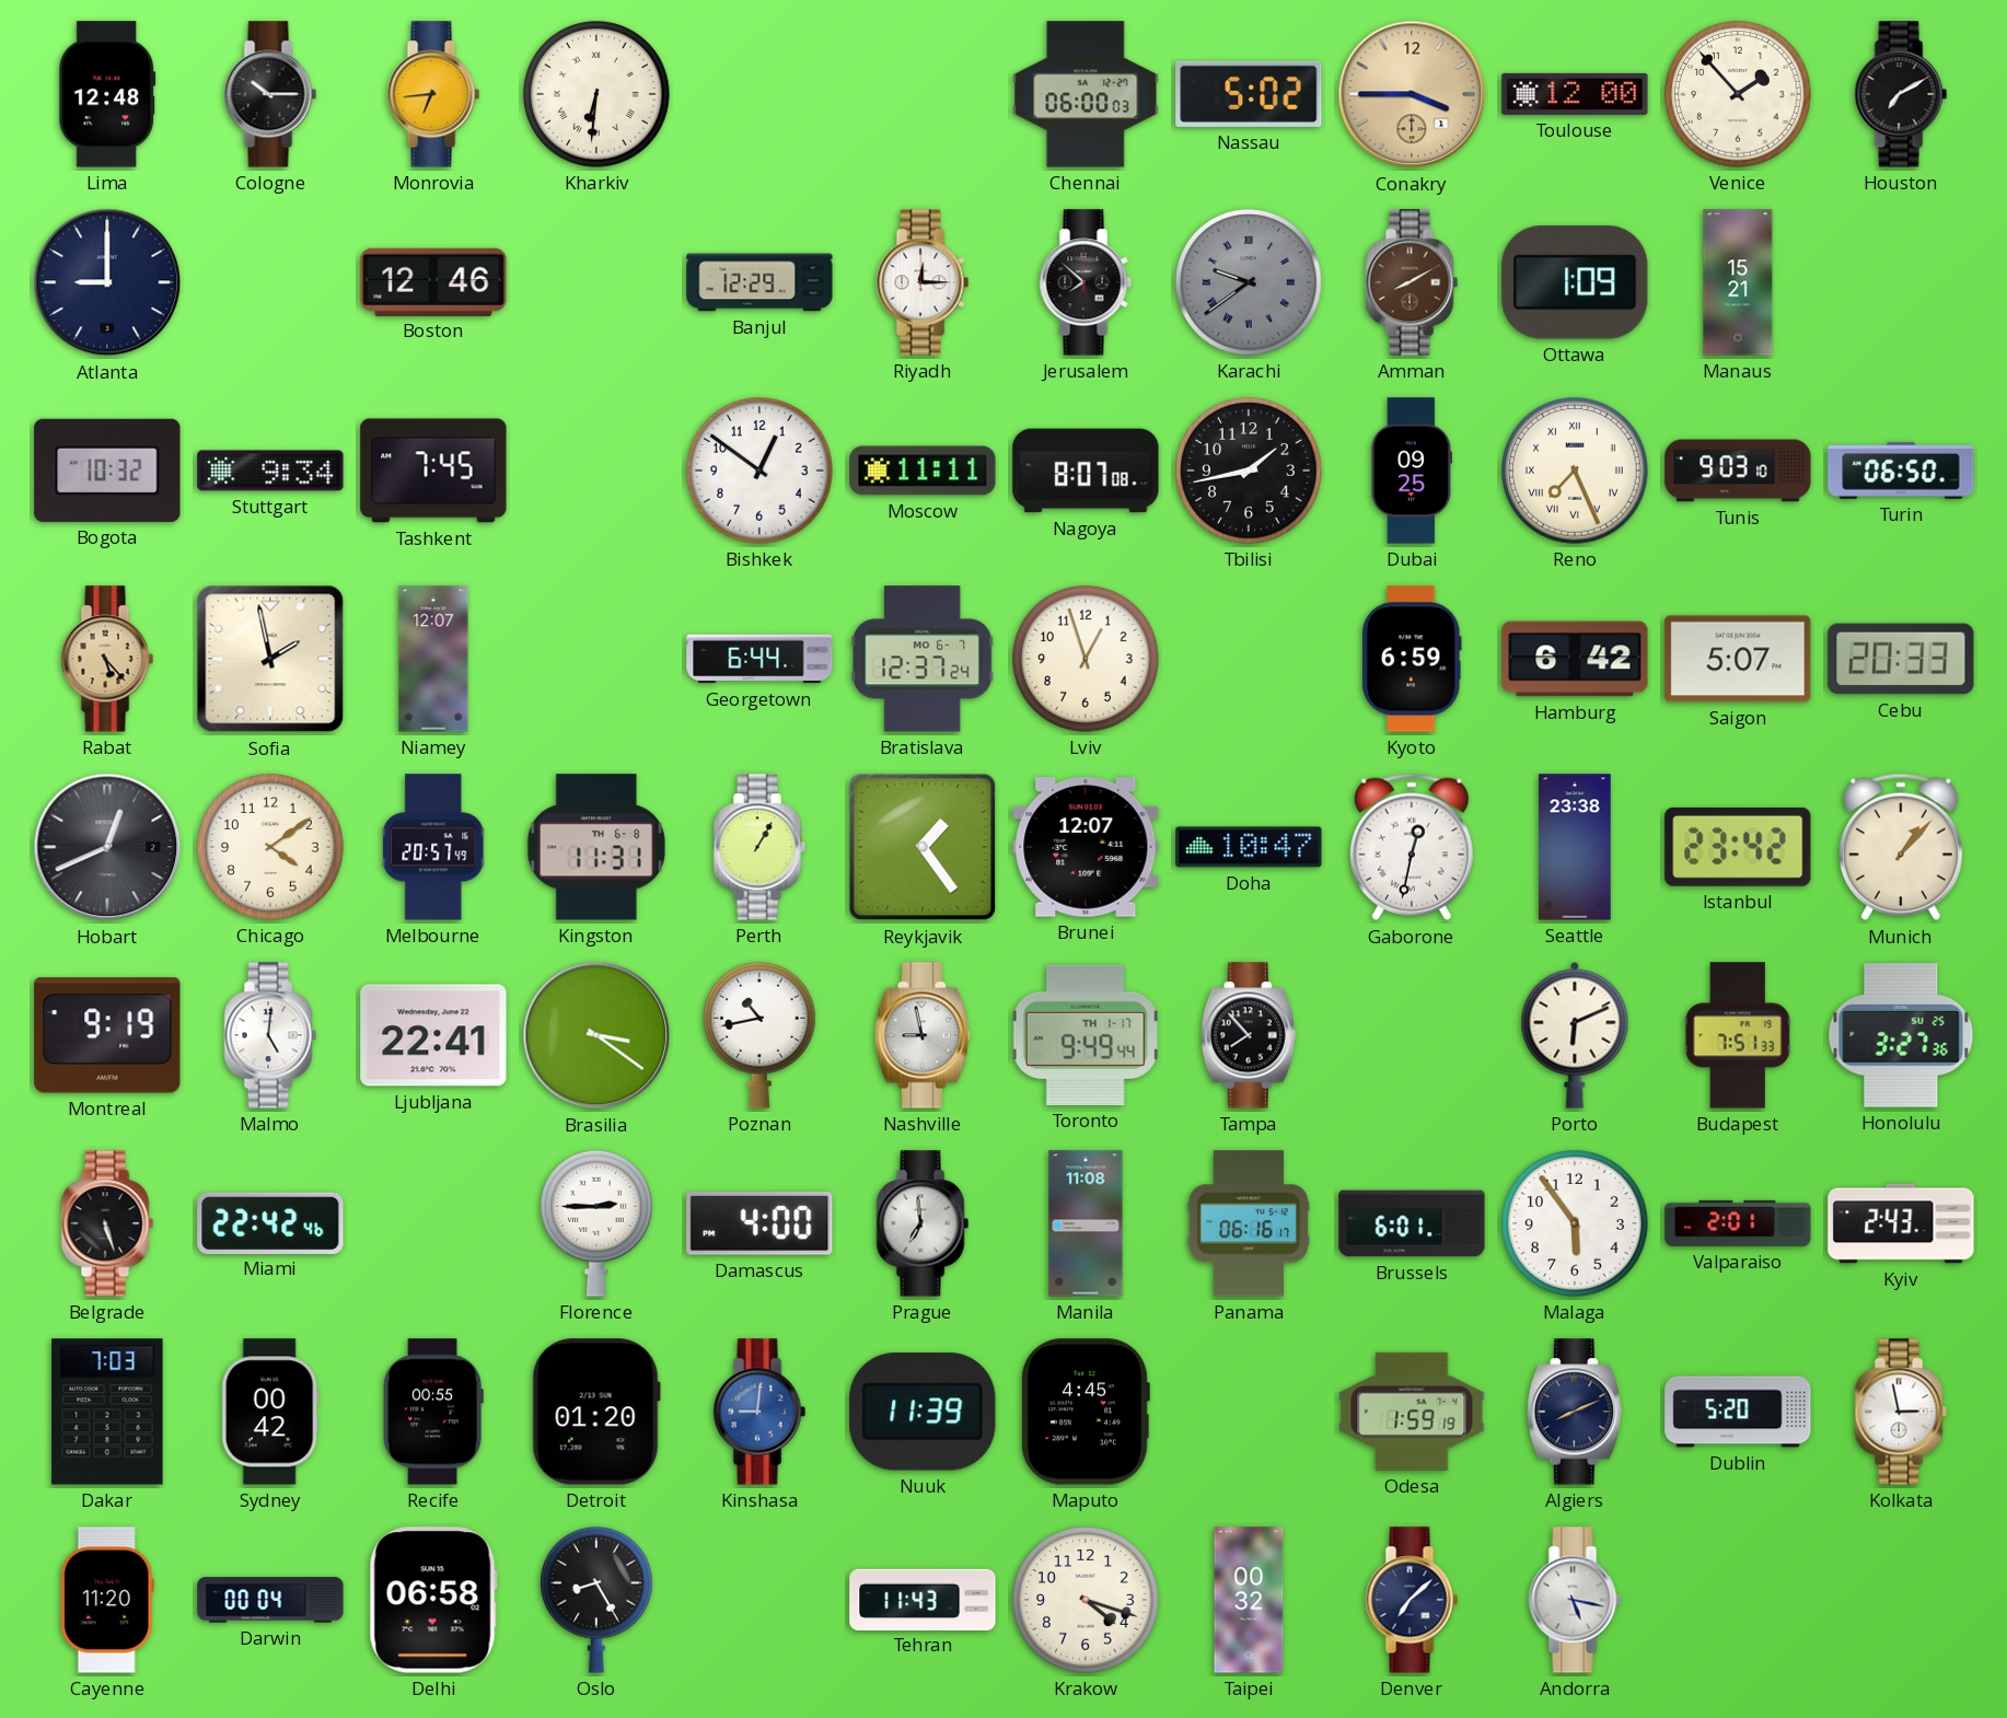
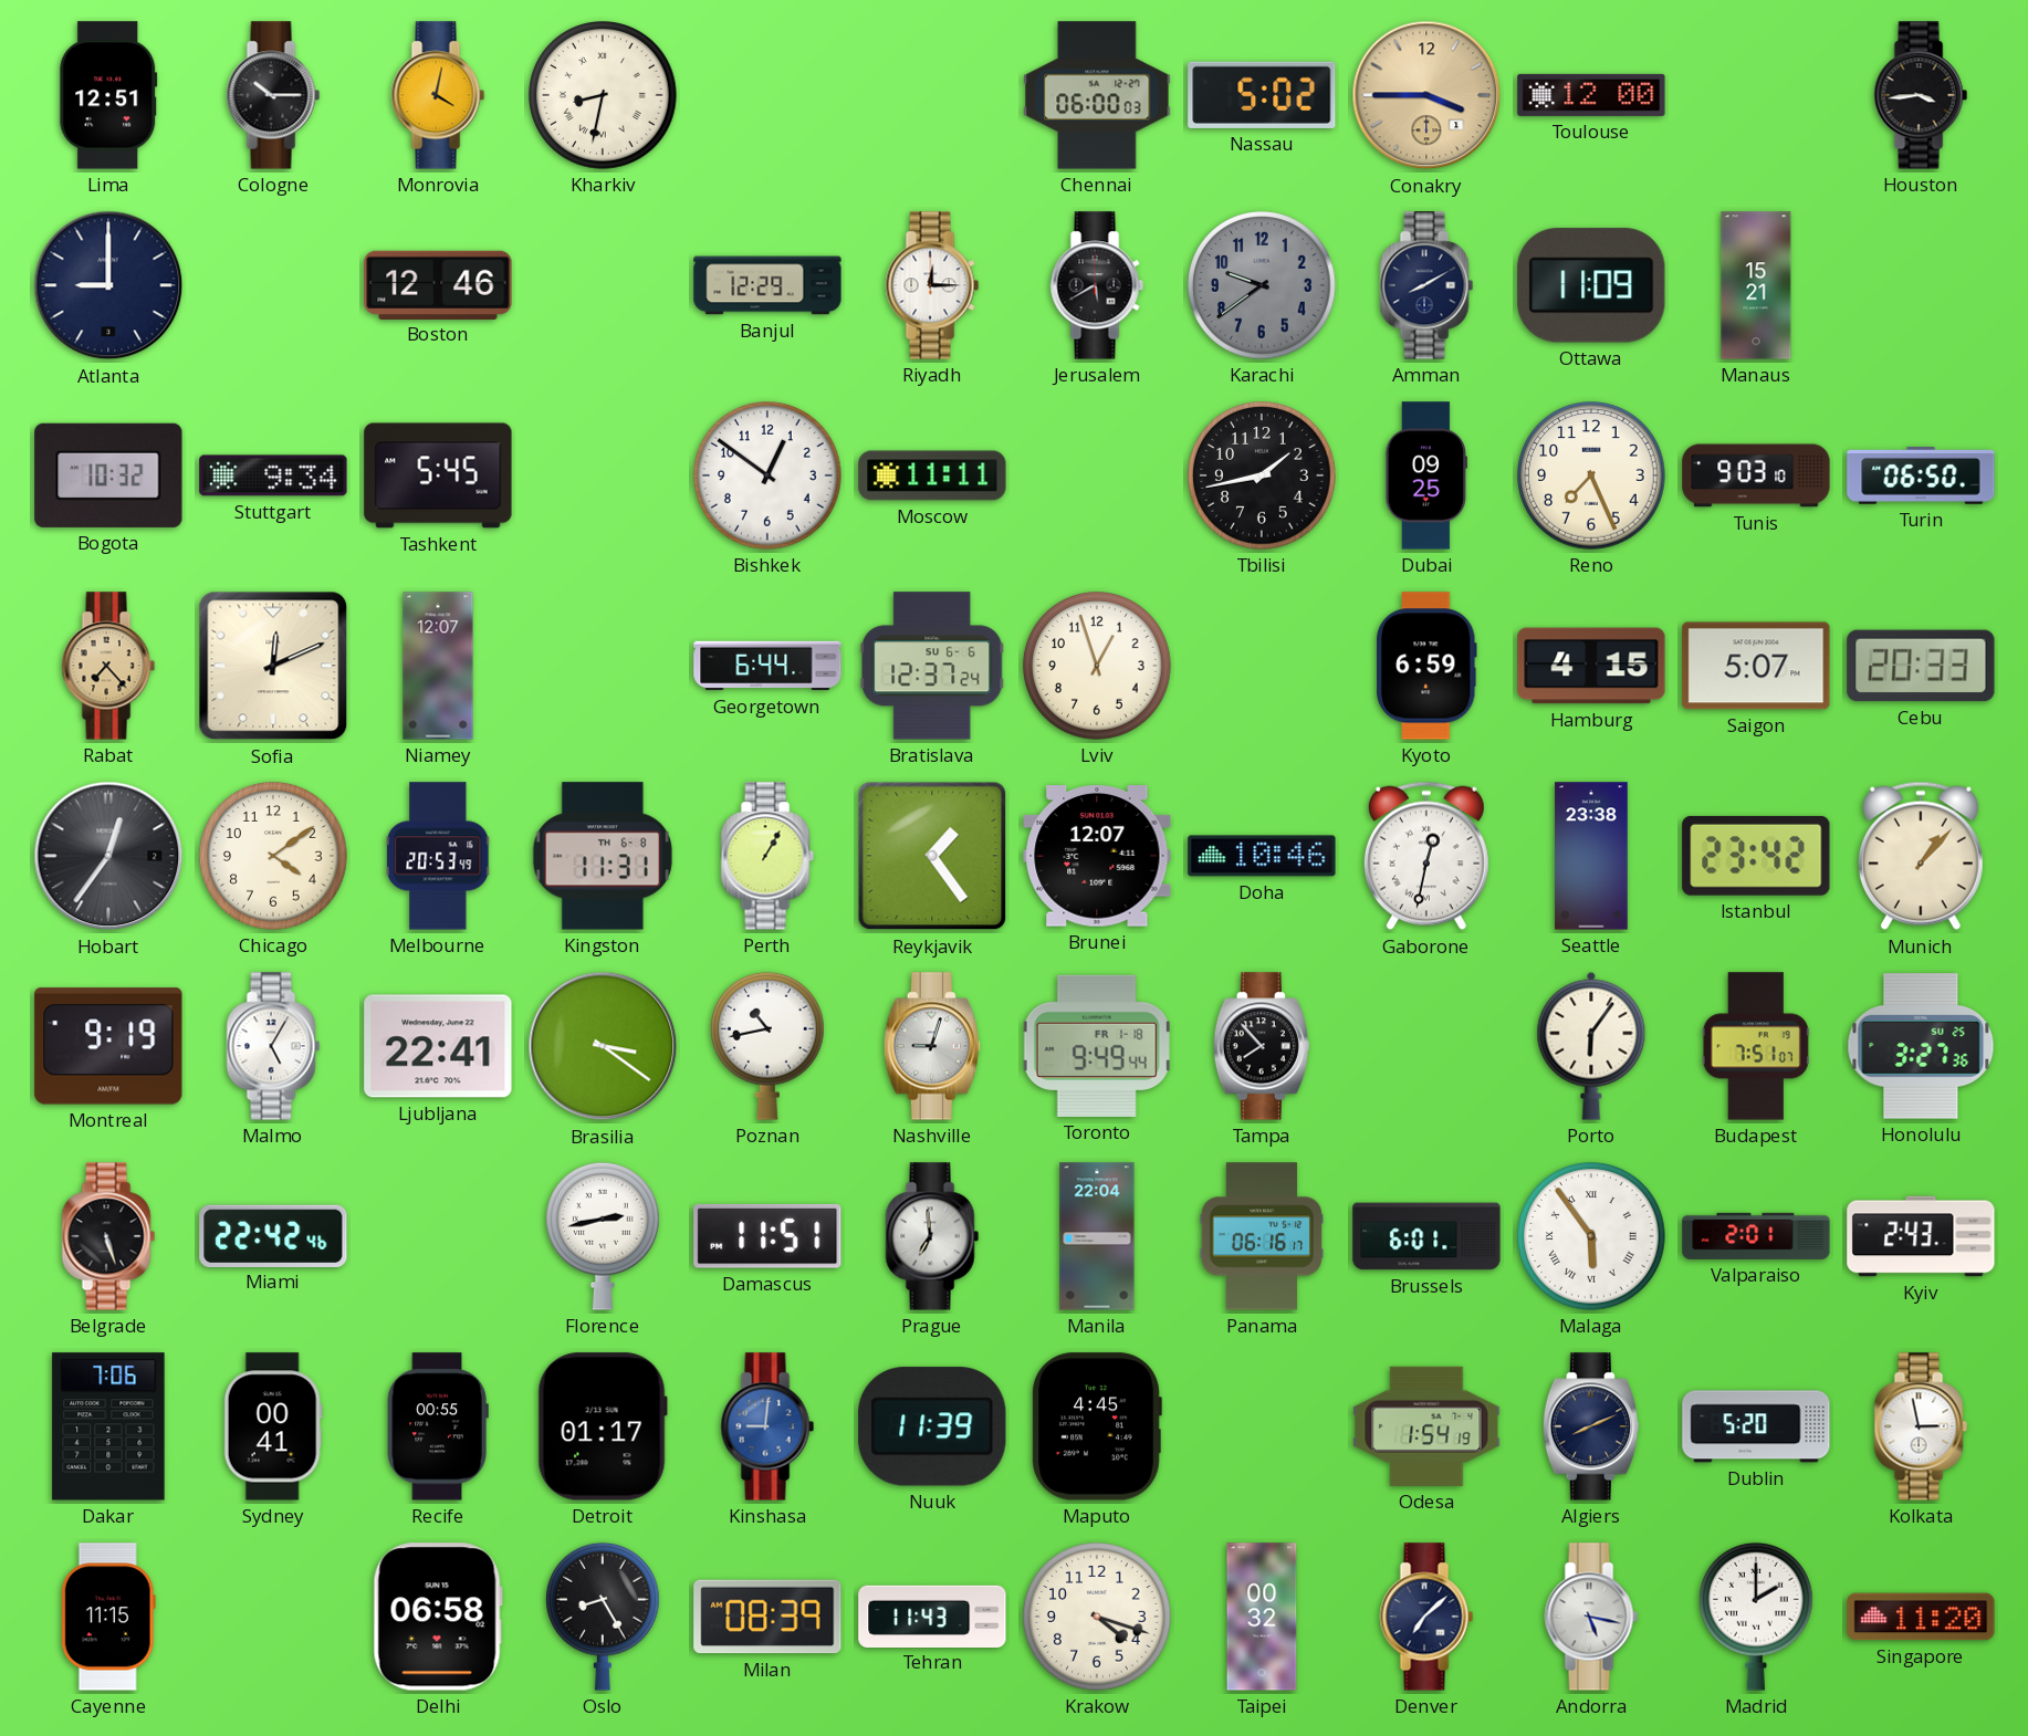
Lima: 12:48 -> 12:51 (108, 95)
Monrovia: 6:44 -> 4:02 (438, 95)
Kharkiv: 6:31 -> 8:32 (603, 95)
Venice: 1:53 -> none (1738, 94)
Houston: 7:10 -> 3:44 (1921, 95)
Jerusalem: 7:52 -> 5:40 (1097, 285)
Karachi numerals: Roman -> Arabic (1262, 285)
Amman dial: brown -> navy (1426, 285)
Ottawa: 1:09 -> 11:09 (1591, 285)
Tashkent: 7:45 -> 5:45 (438, 475)
Nagoya: 8:07 -> none (1086, 471)
Reno numerals: Roman -> Arabic (1591, 475)
Rabat: 5:23 -> 7:23 (108, 666)
Sofia: 1:58 -> 12:11 (273, 666)
Bratislava date: MO 6-7 -> SU 6-6 (932, 666)
Hamburg: 6:42 -> 4:15 (1591, 666)
Hobart: 12:41 -> 12:36 (108, 856)
Melbourne: 20:57 -> 20:53 (438, 856)
Doha: 10:47 -> 10:46 (1262, 856)
Malmo: 5:01 -> 5:05 (273, 1046)
Nashville: 8:58 -> 9:03 (932, 1046)
Toronto date: TH 1-17 -> FR 1-18 (1097, 1046)
Porto: 6:11 -> 6:06 (1591, 1046)
Budapest: 7:51:33 -> 7:51:07 (1756, 1046)
Florence: 2:45 -> 2:43 (604, 1236)
Damascus: 4:00 -> 11:51 (767, 1236)
Manila: 11:08 -> 22:04 (1097, 1236)
Malaga numerals: Arabic -> Roman (1591, 1236)
Dakar: 7:03 -> 7:06 (108, 1426)
Sydney: 00:42 -> 00:41 (273, 1426)
Detroit: 01:20 -> 01:17 (603, 1426)
Odesa: 1:59 -> 1:54 (1426, 1426)
Cayenne: 11:20 -> 11:15 (108, 1617)
Darwin: 00:04 -> none (270, 1600)
Milan: none -> 08:39 (767, 1617)
Madrid: none -> 2:00 (1757, 1617)
Singapore: none -> 11:20 (1921, 1617)
